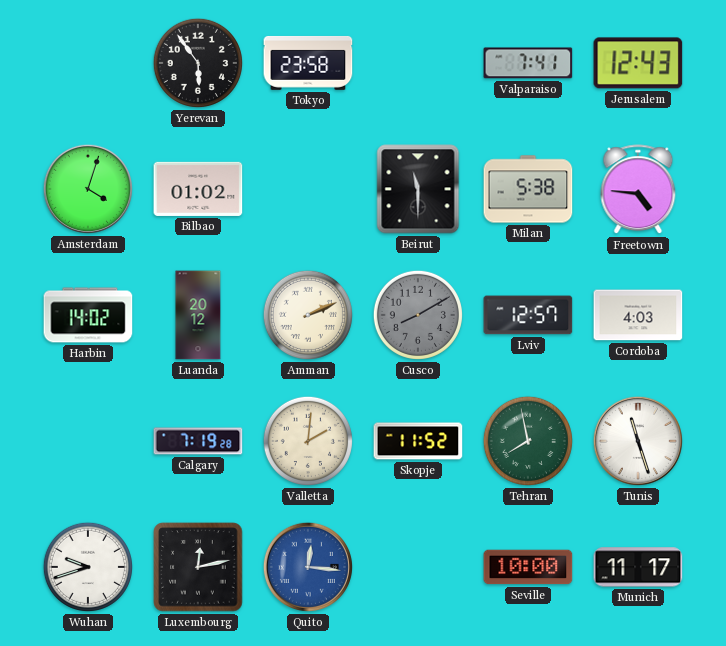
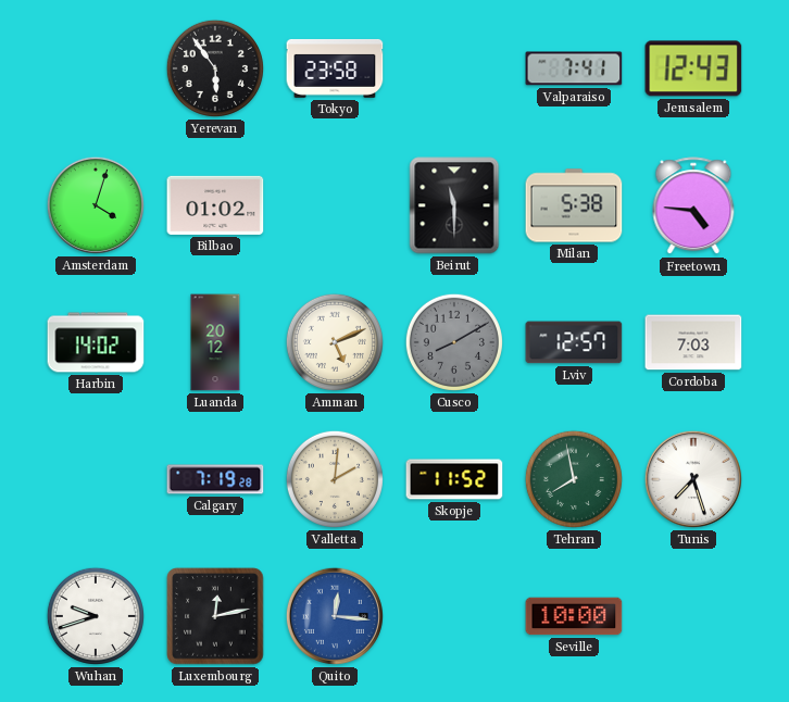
Amman: 2:11 -> 5:11 (335, 342)
Cordoba: 4:03 -> 7:03 (693, 342)
Tunis: 11:27 -> 7:27 (693, 479)
Munich: 11:17 -> none (638, 567)
